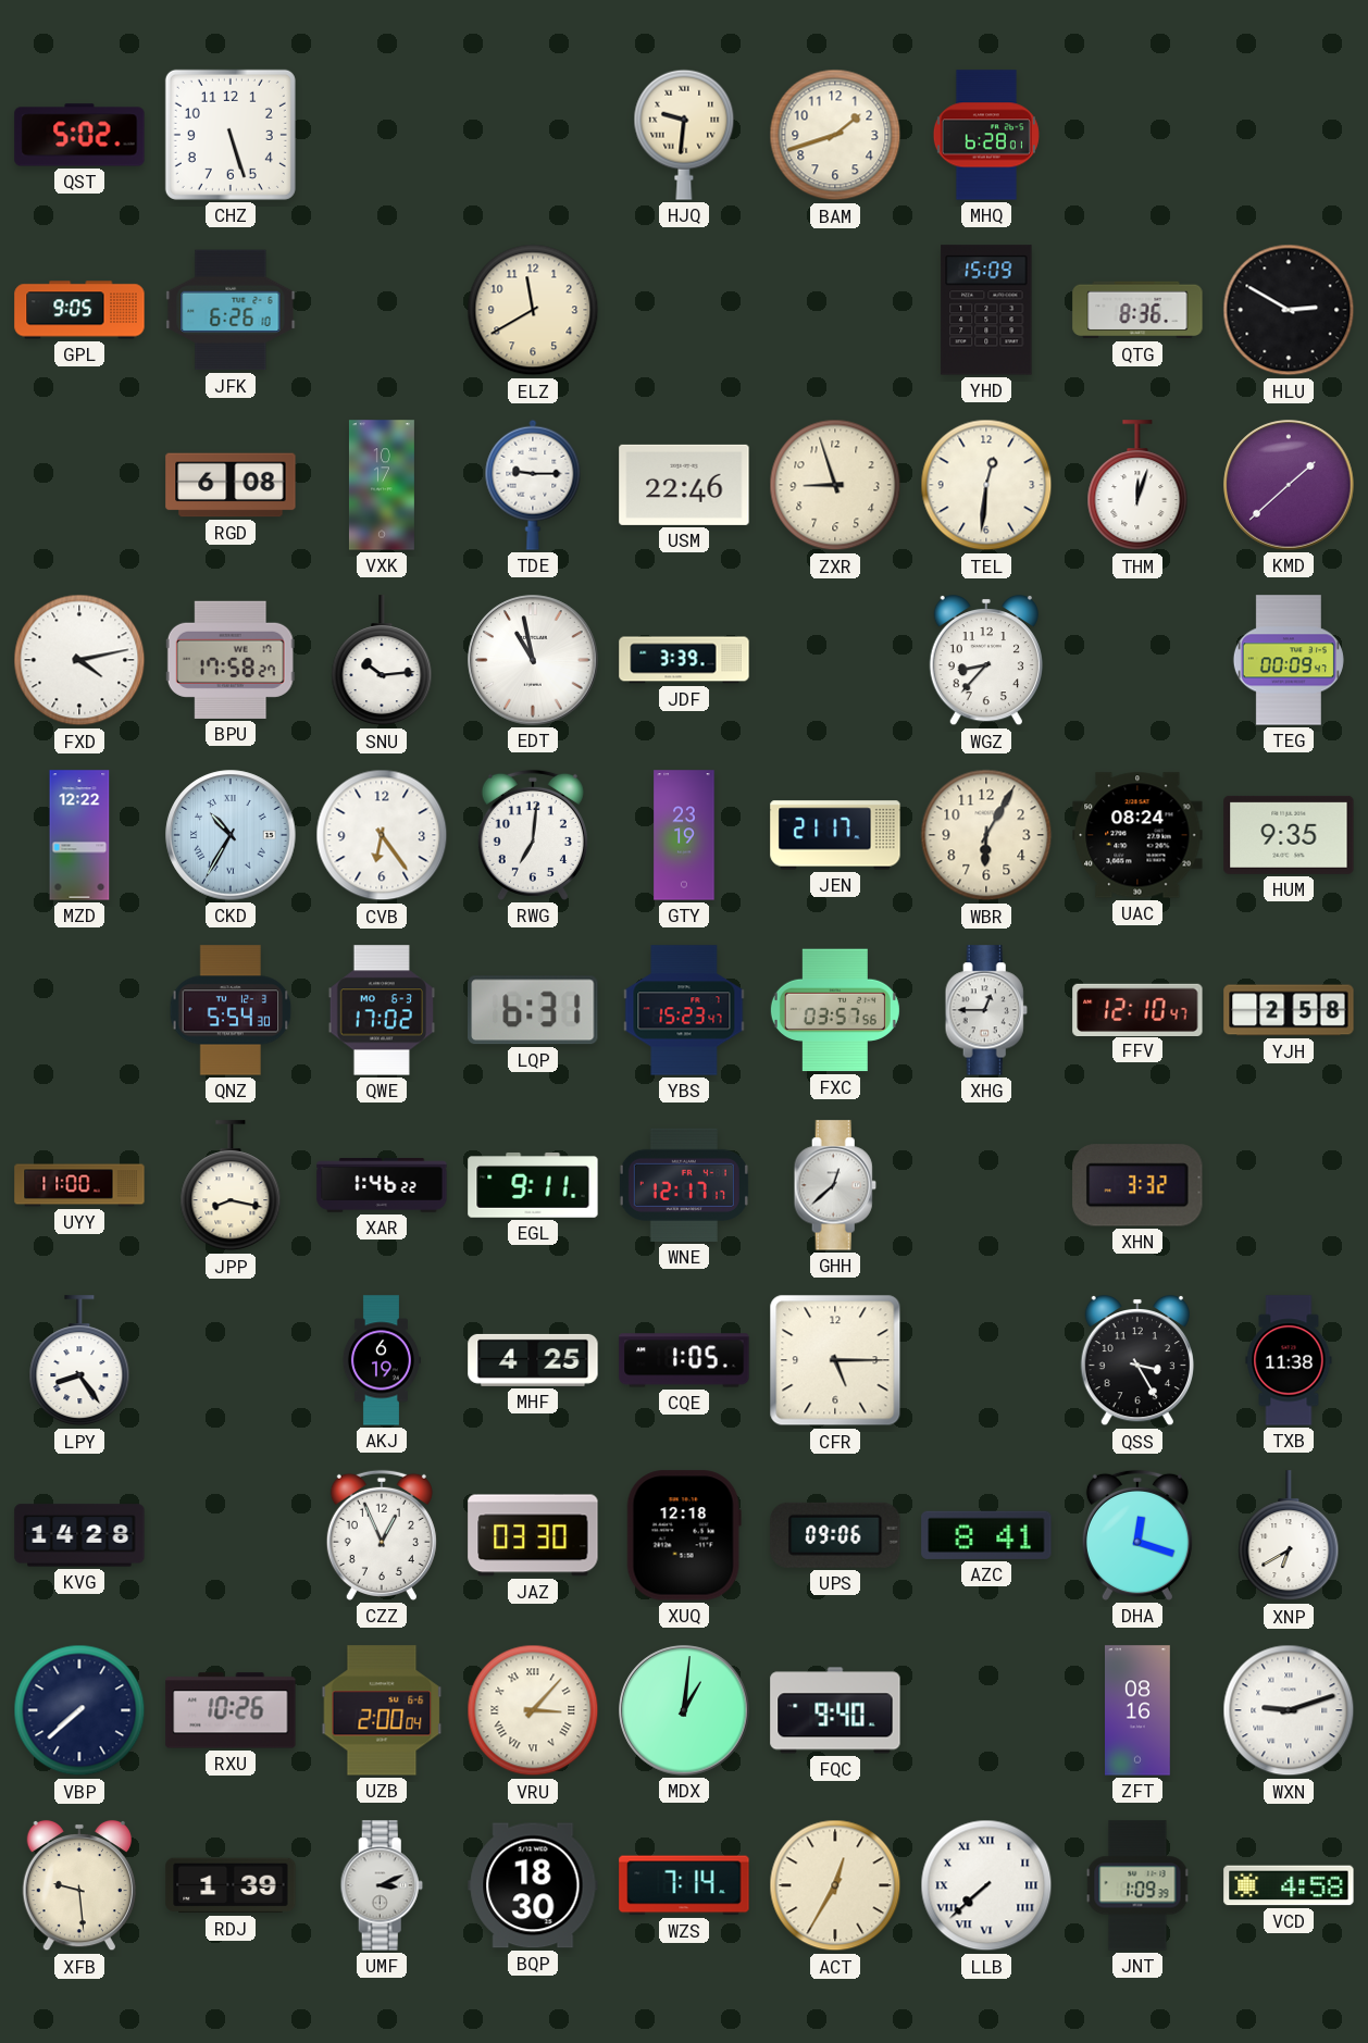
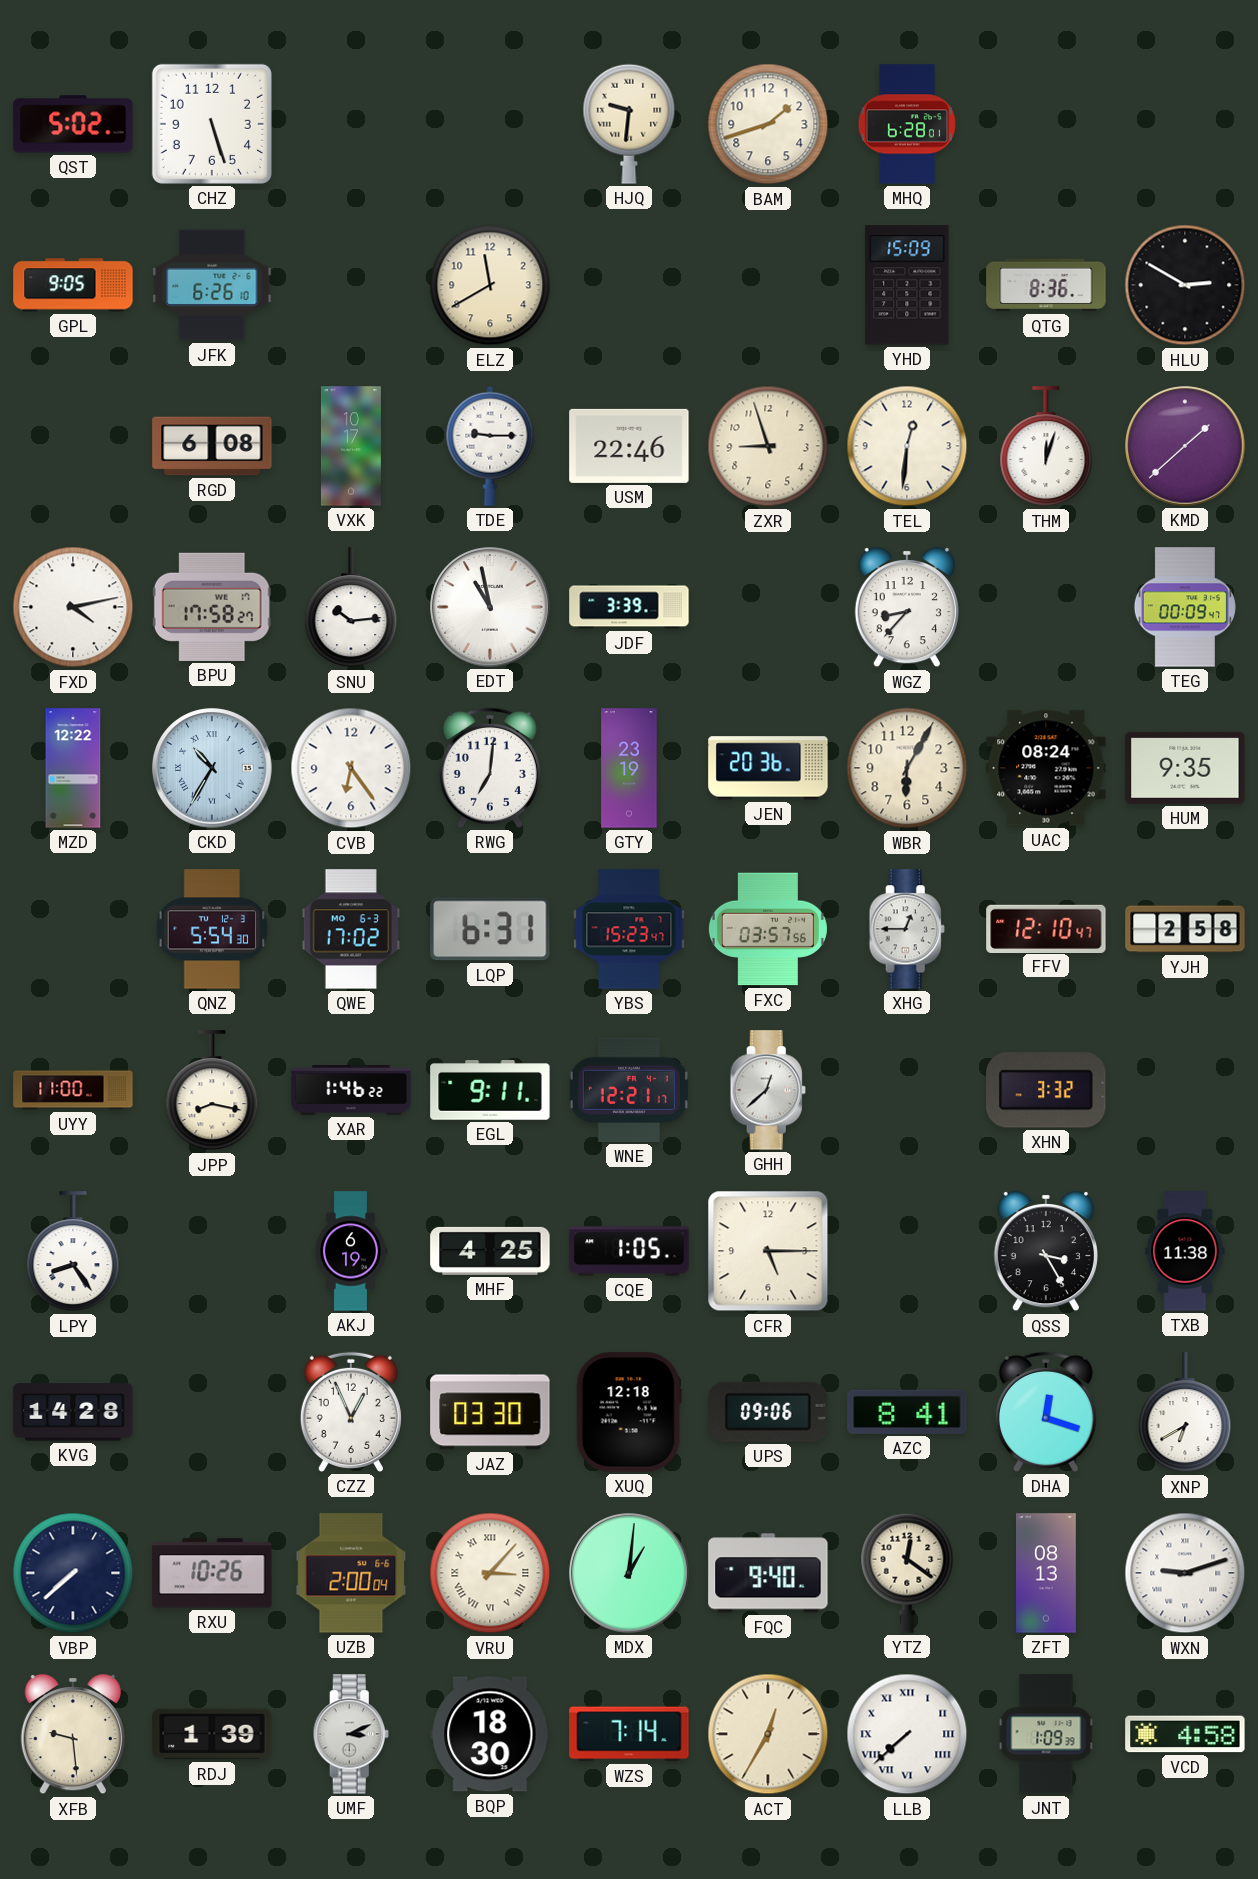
JEN: 21:17 -> 20:36 (768, 768)
WNE: 12:17 -> 12:21 (629, 1090)
YTZ: none -> 12:21 (907, 1573)
ZFT: 08:16 -> 08:13 (1047, 1573)
